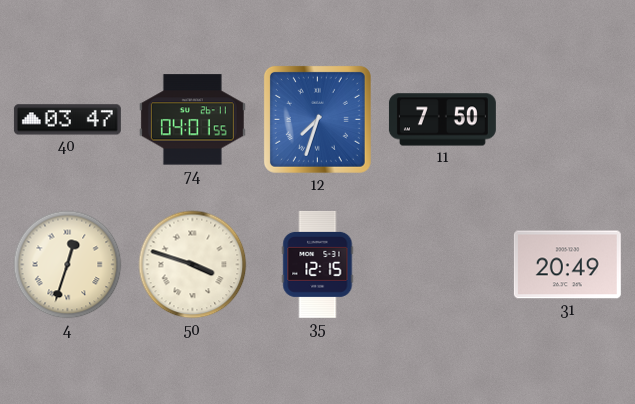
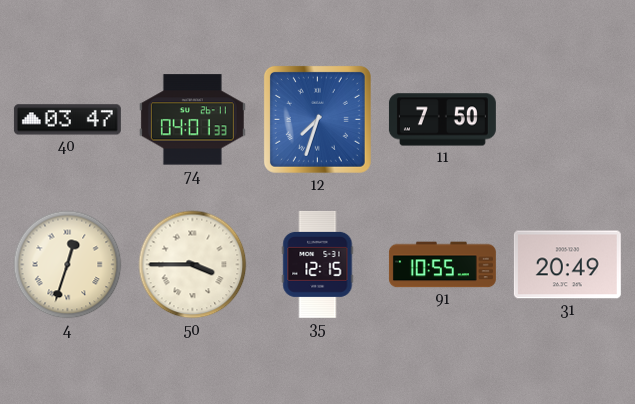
74: 04:01:55 -> 04:01:33 (192, 120)
50: 3:48 -> 3:45 (193, 265)
91: none -> 10:55 (442, 265)
